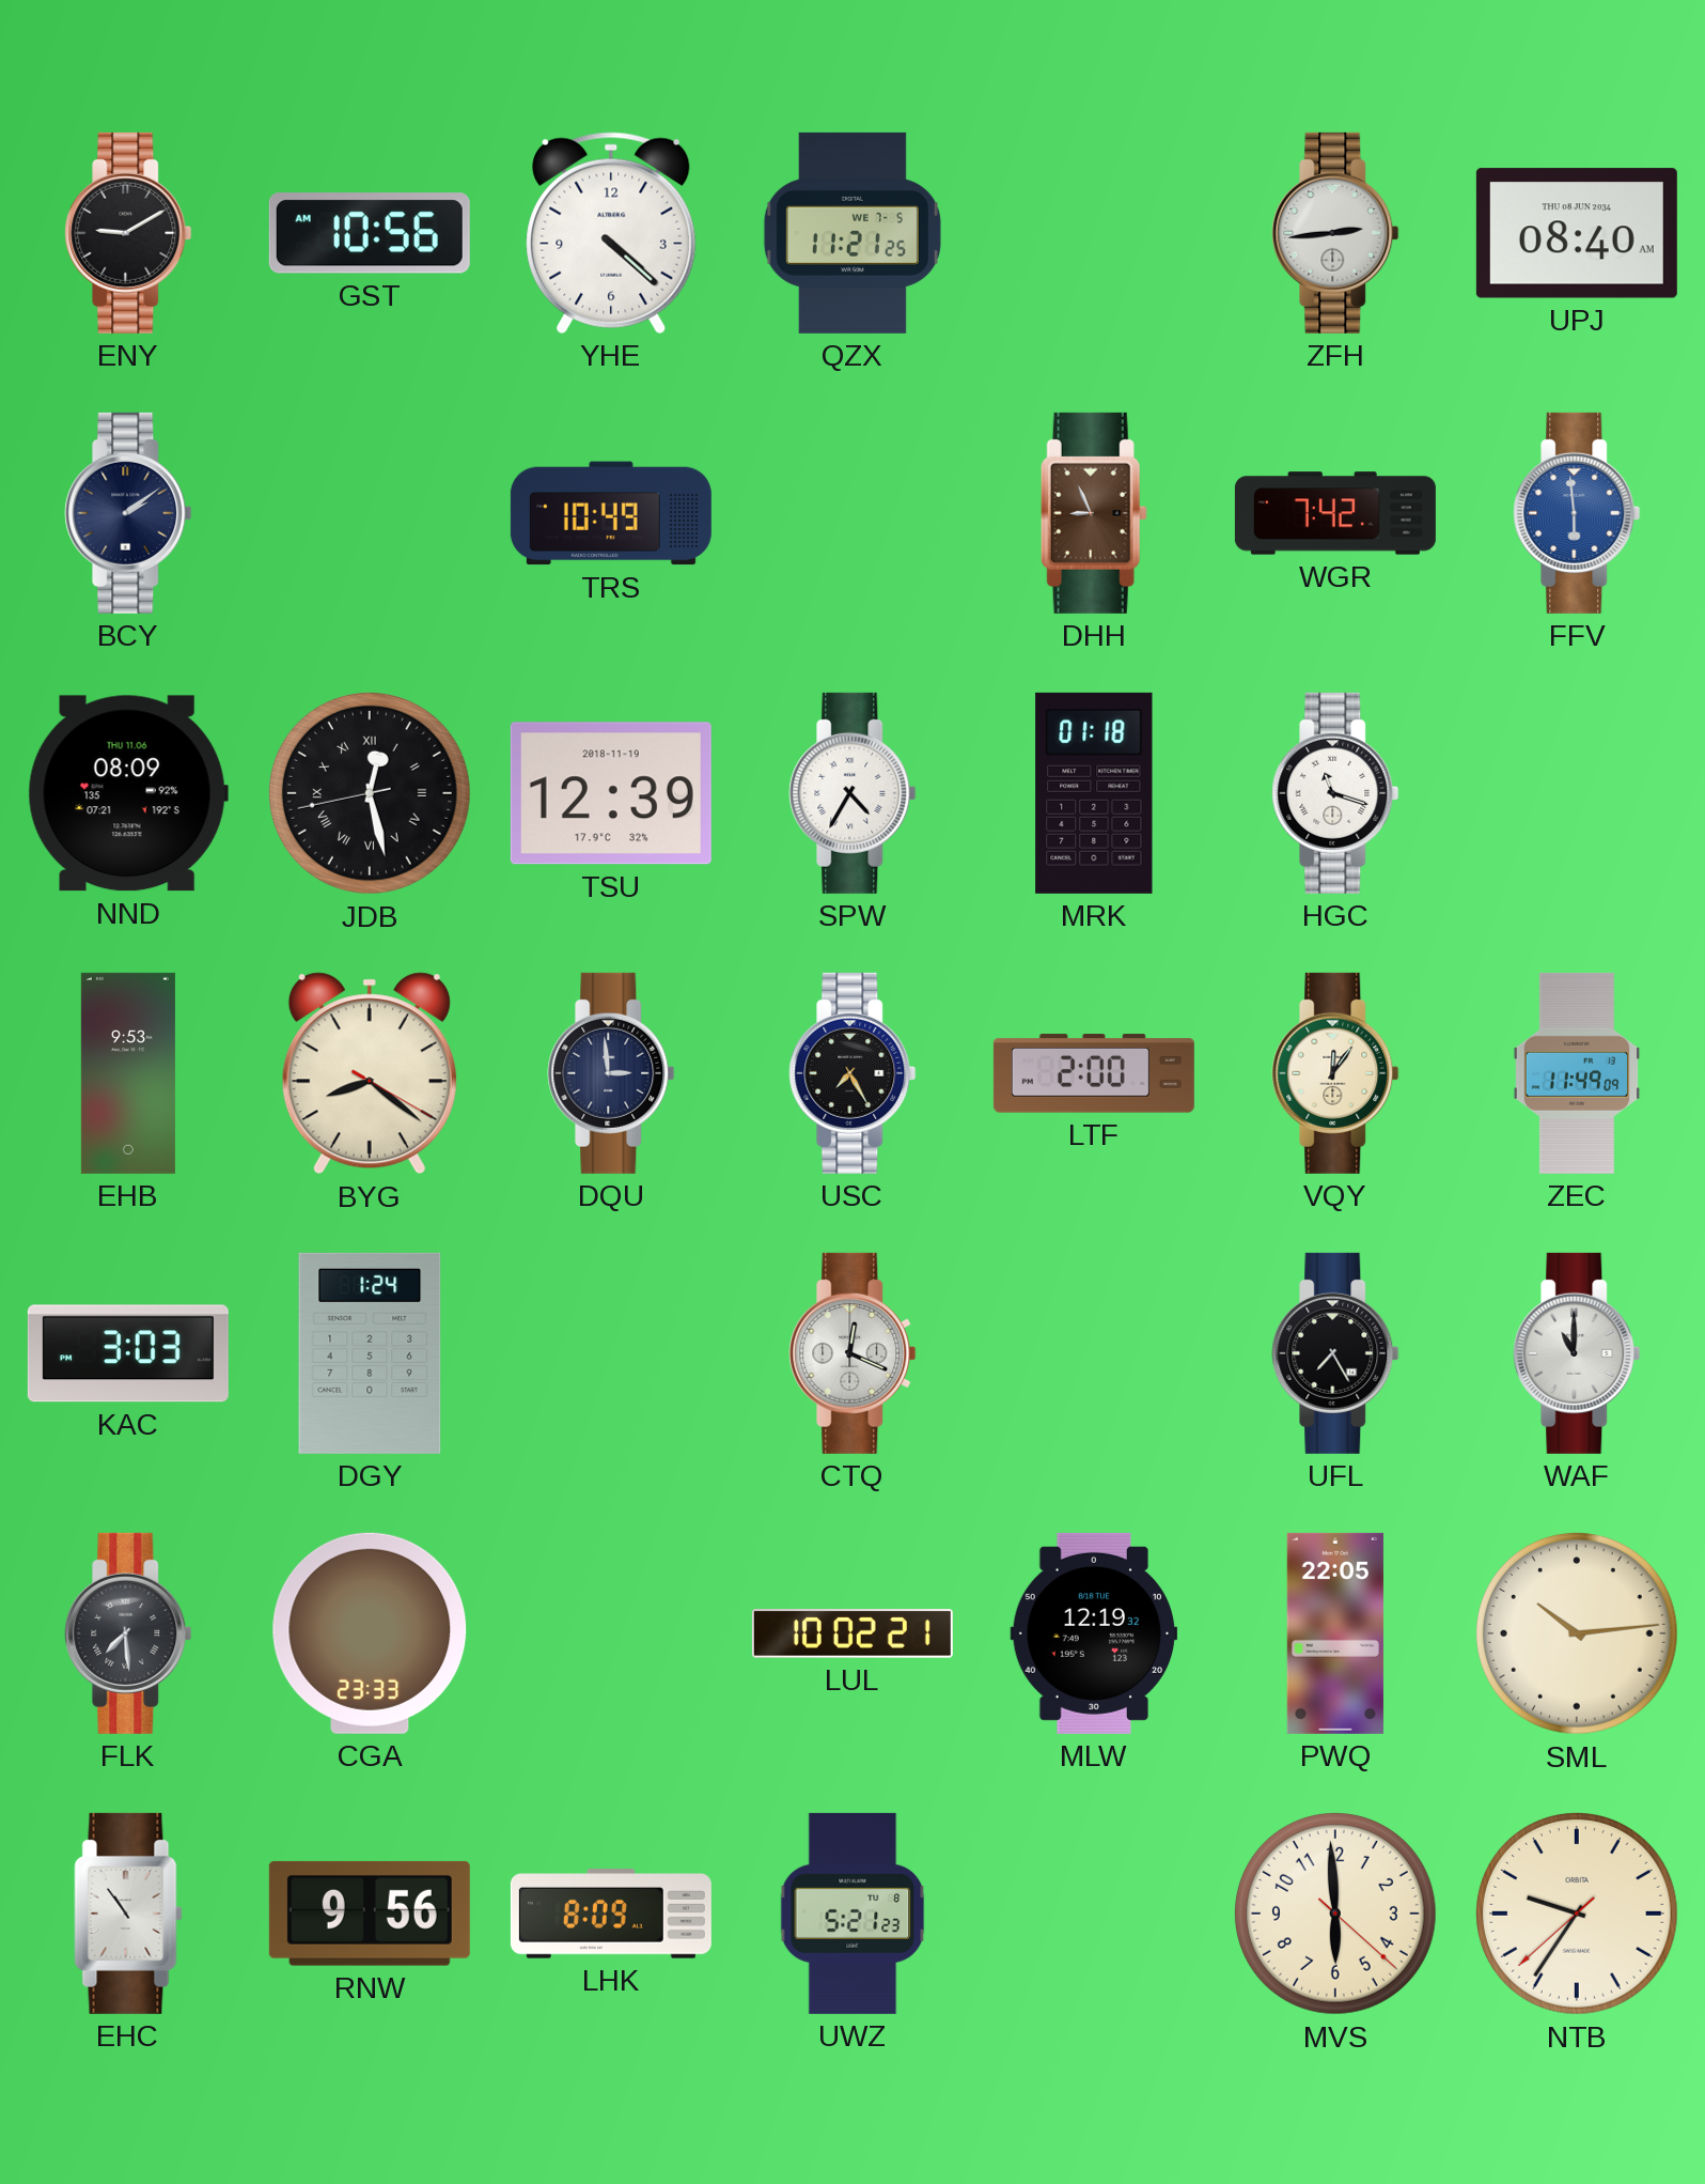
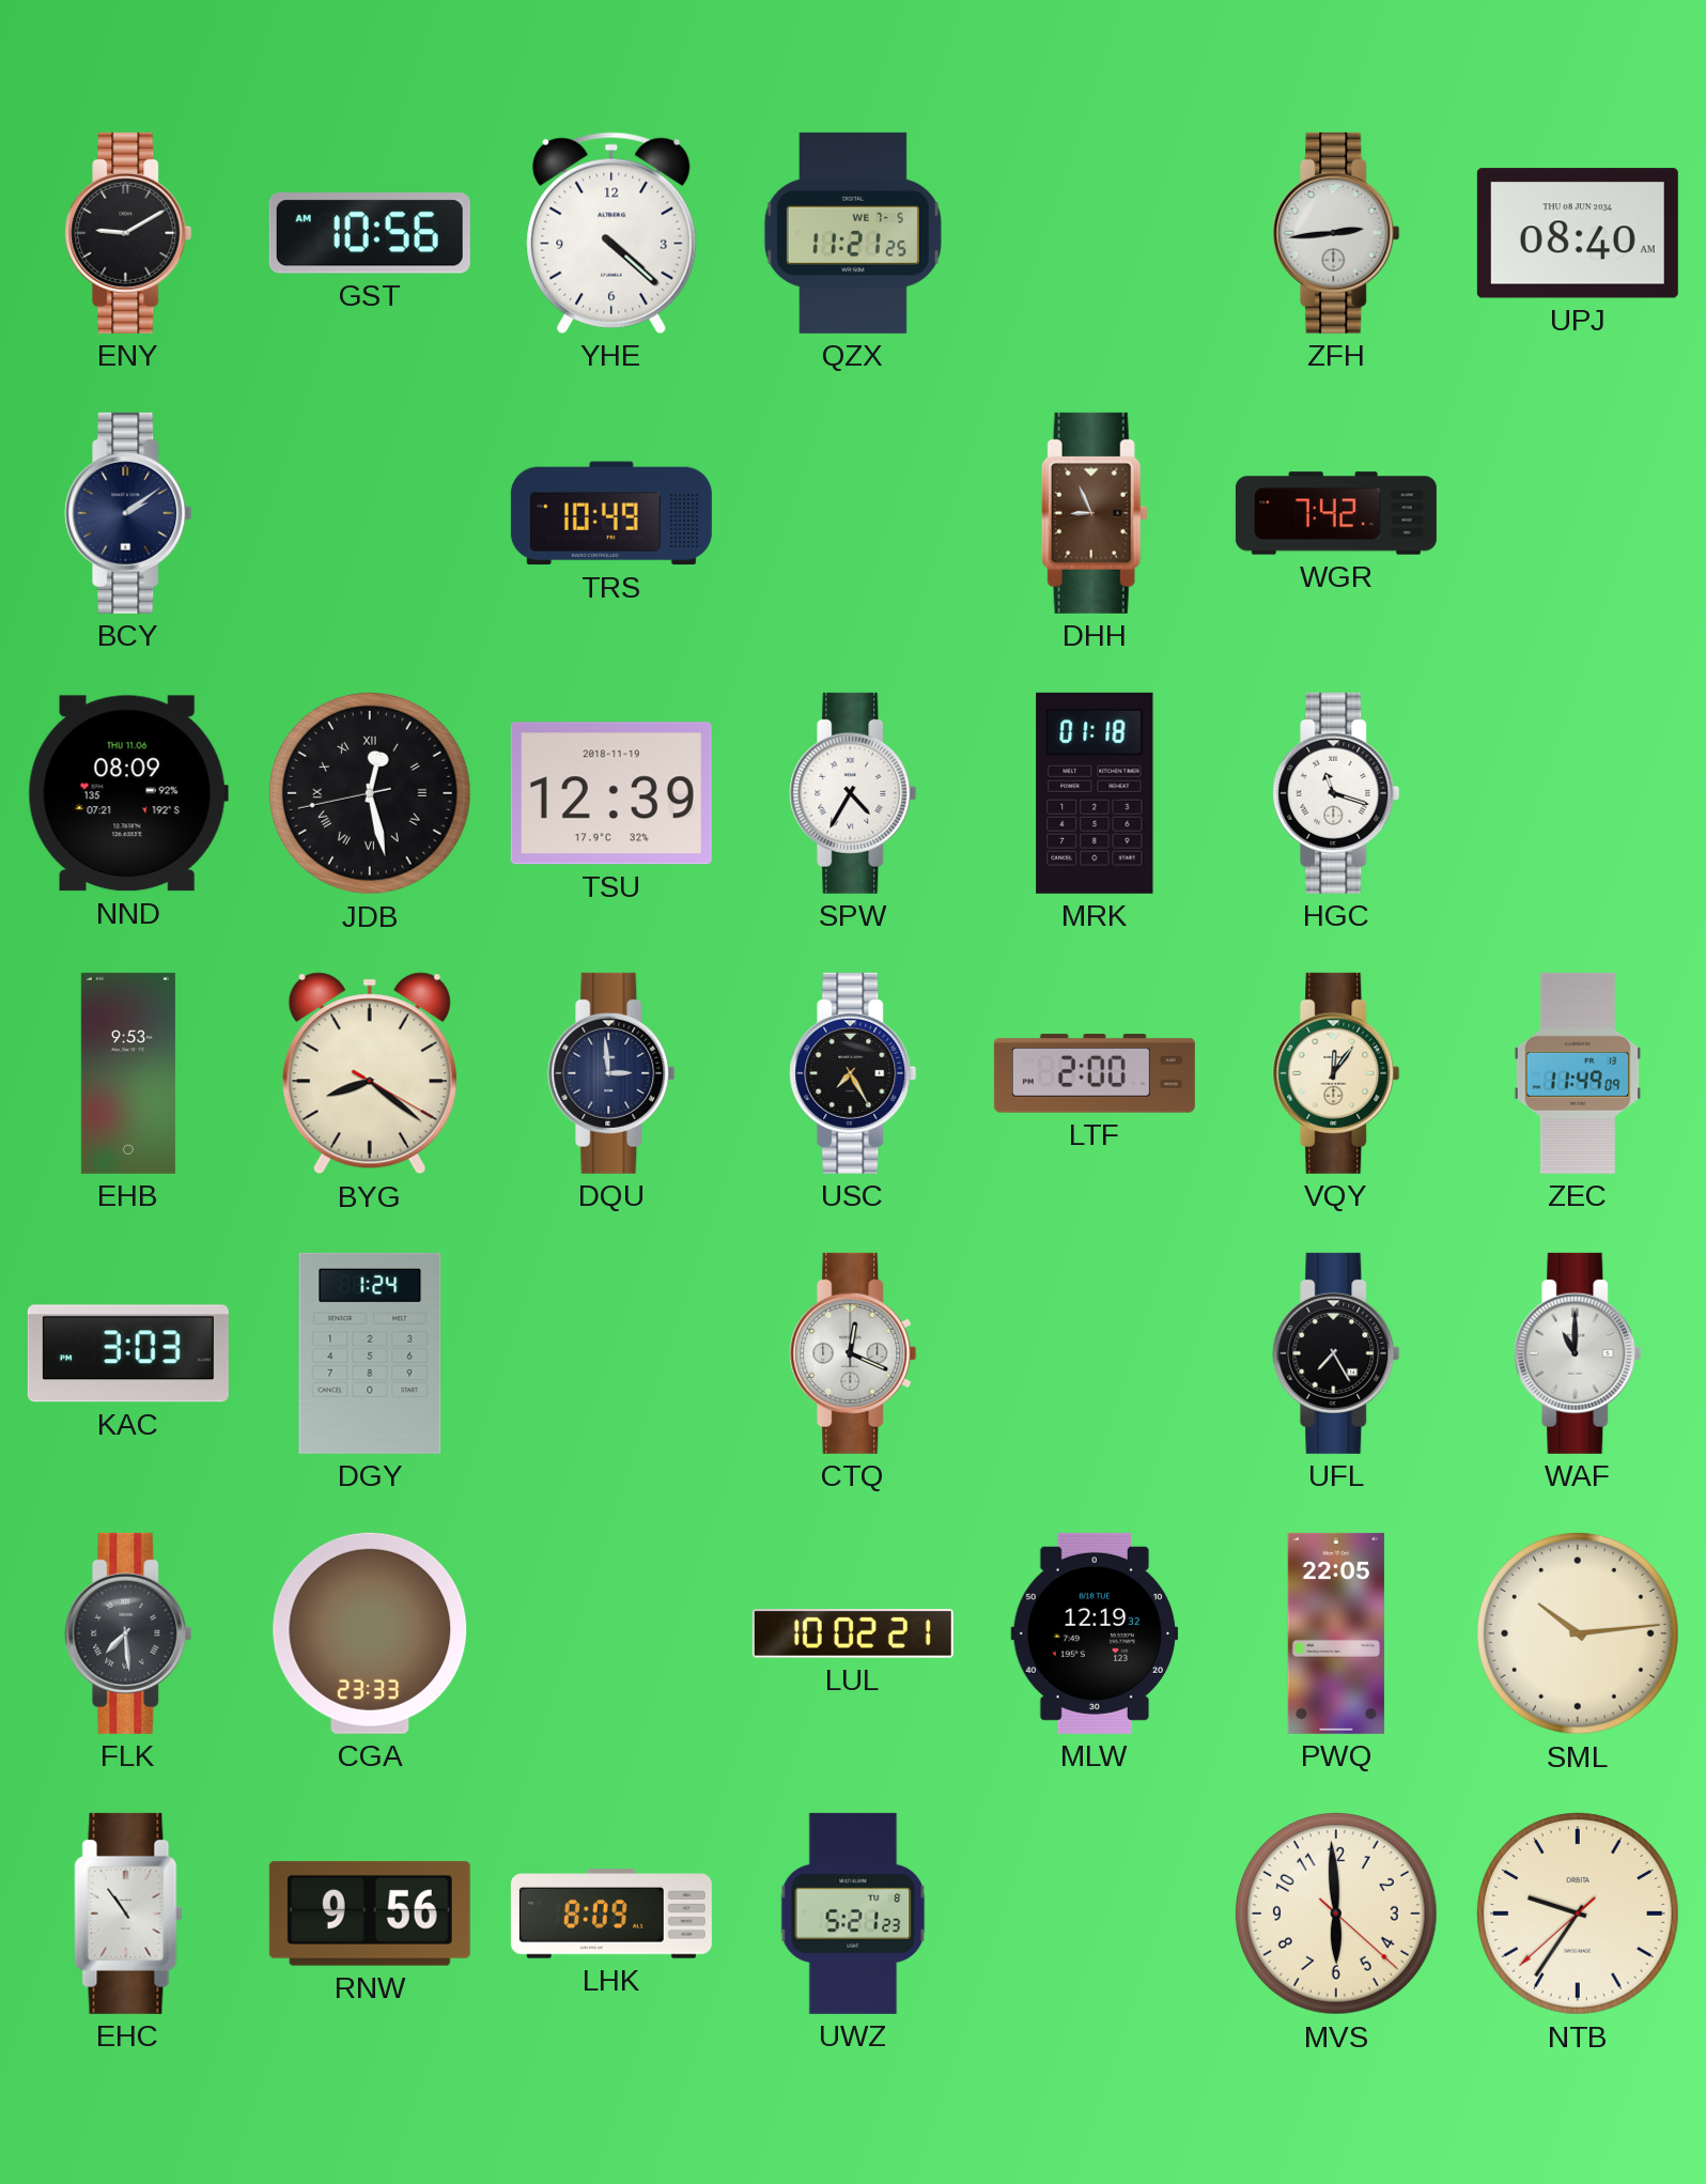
FFV: 5:59 -> none (1577, 513)
